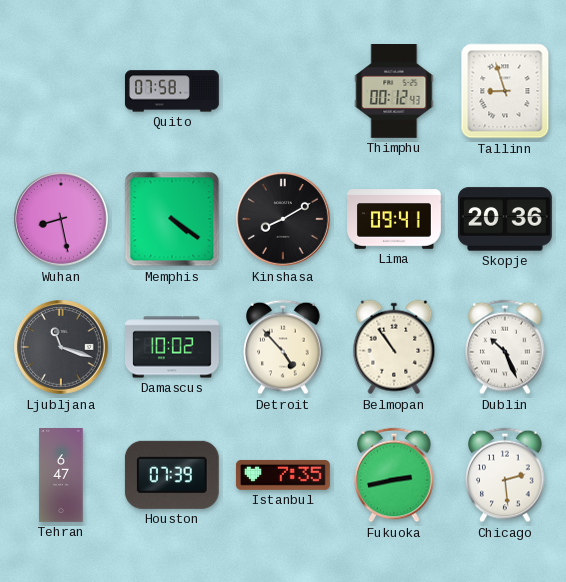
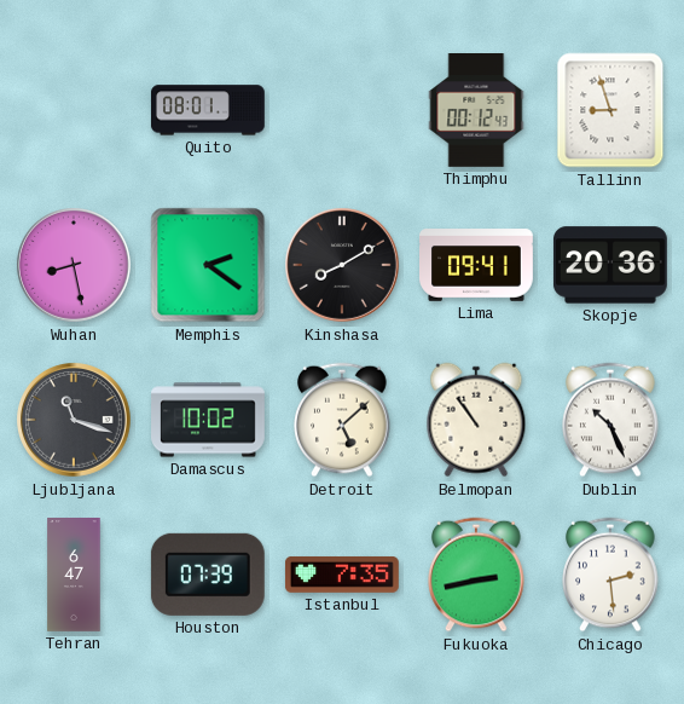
Quito: 07:58 -> 08:01 (208, 110)
Memphis: 4:21 -> 2:21 (208, 265)
Detroit: 4:53 -> 5:08 (342, 420)
